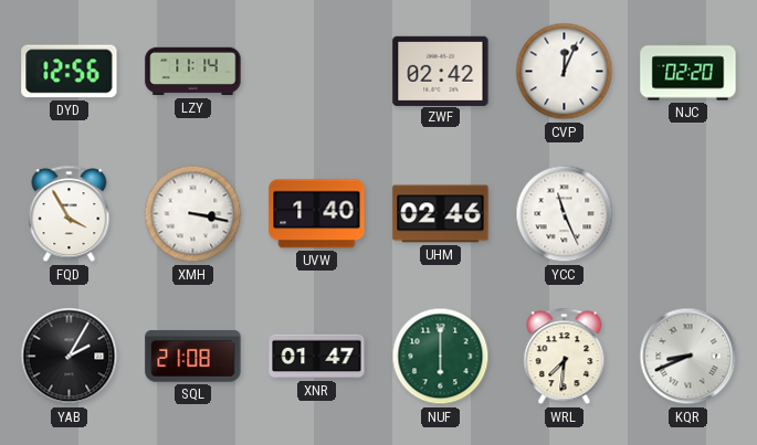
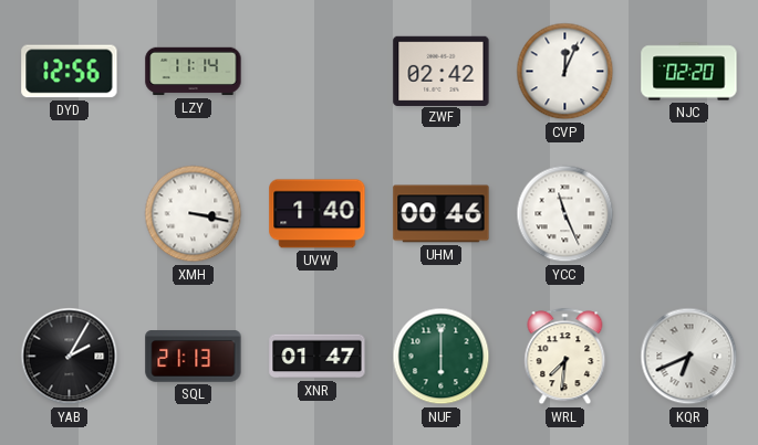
FQD: 3:55 -> none (70, 214)
UHM: 02:46 -> 00:46 (442, 214)
SQL: 21:08 -> 21:13 (194, 357)
KQR: 8:41 -> 6:41 (689, 357)
